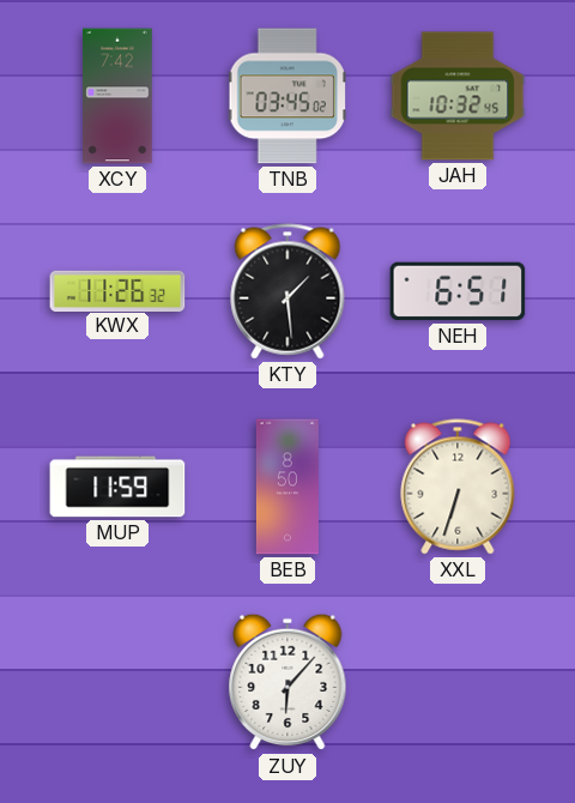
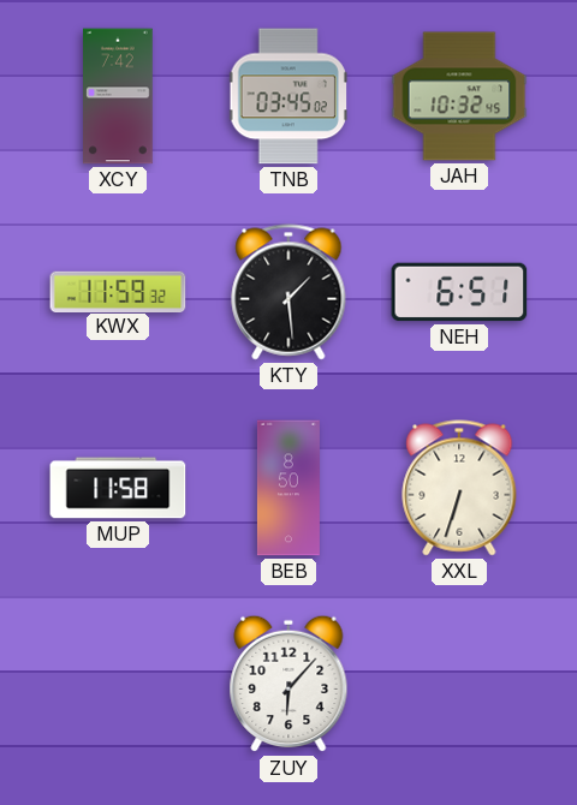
KWX: 11:26 -> 11:59 (118, 291)
MUP: 11:59 -> 11:58 (118, 488)
